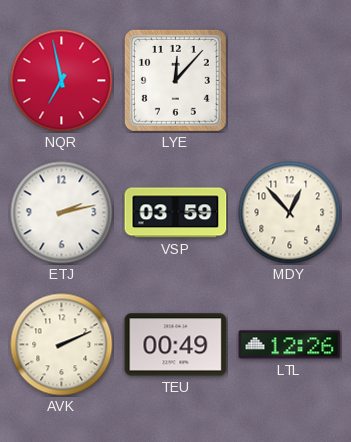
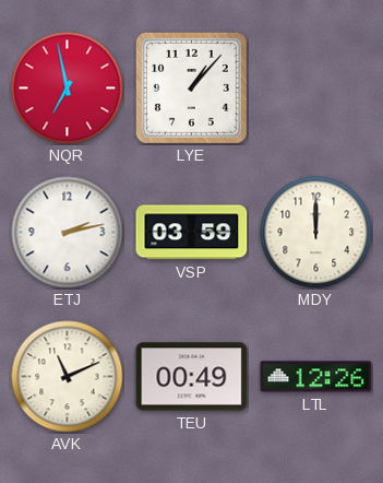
LYE: 12:07 -> 1:07 (191, 87)
MDY: 12:53 -> 12:00 (316, 233)
AVK: 2:11 -> 11:11 (68, 377)
